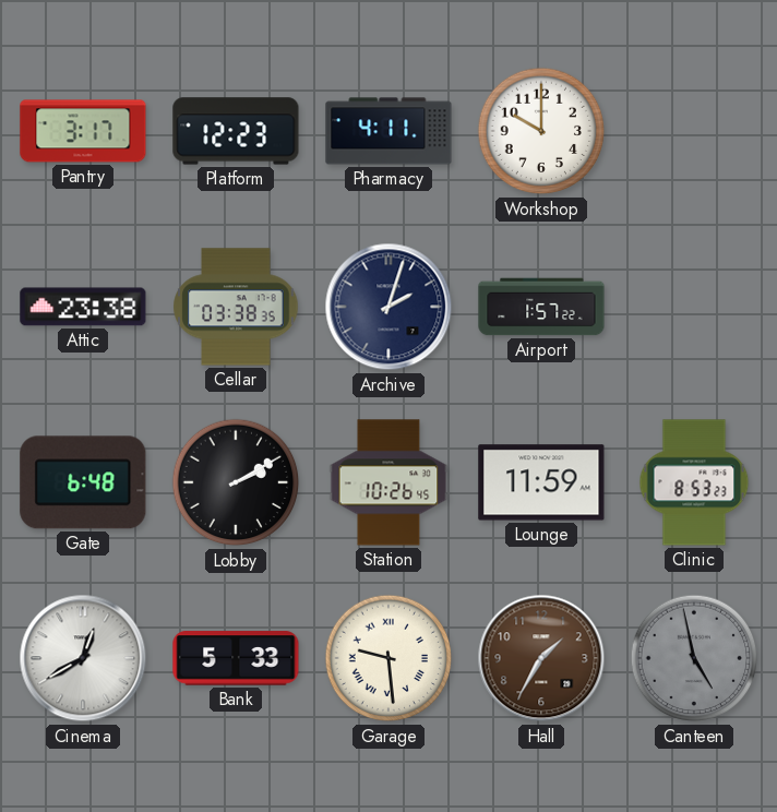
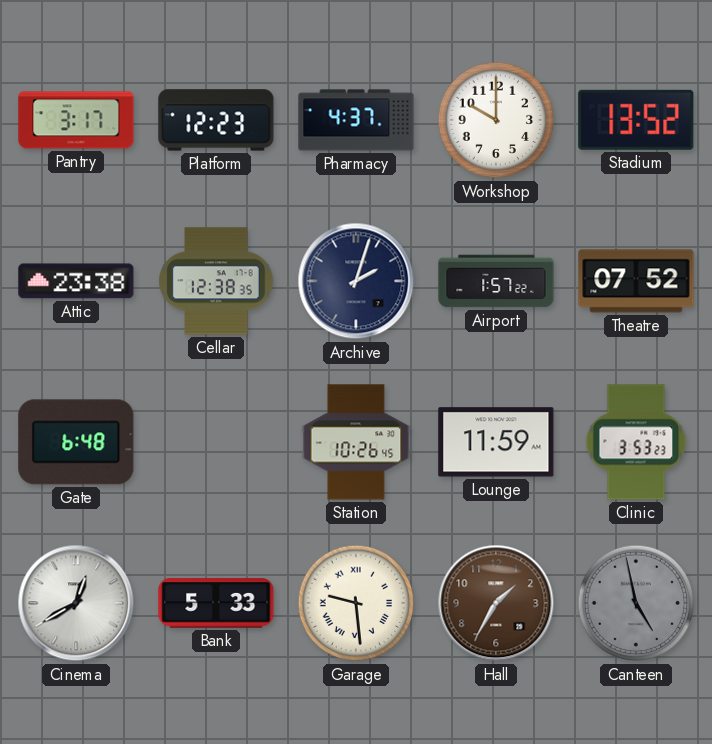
Pharmacy: 4:11 -> 4:37 (356, 120)
Stadium: none -> 13:52 (636, 120)
Cellar: 03:38 -> 12:38 (216, 281)
Theatre: none -> 07:52 (636, 281)
Lobby: 2:10 -> none (236, 482)
Clinic: 8:53 -> 3:53 (636, 442)
